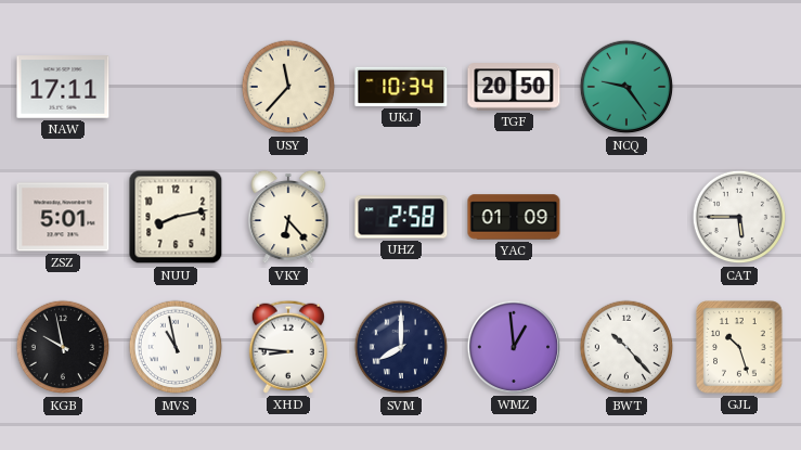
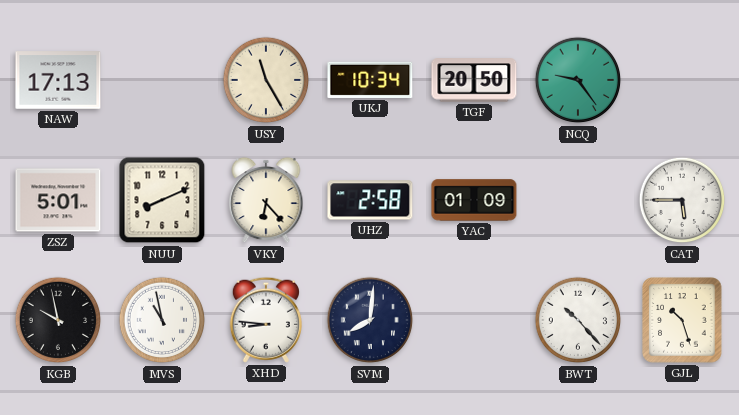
NAW: 17:11 -> 17:13 (58, 80)
USY: 11:37 -> 11:25 (266, 80)
NUU: 8:13 -> 8:11 (162, 200)
SVM: 8:00 -> 8:01 (370, 320)
WMZ: 12:59 -> none (514, 347)
